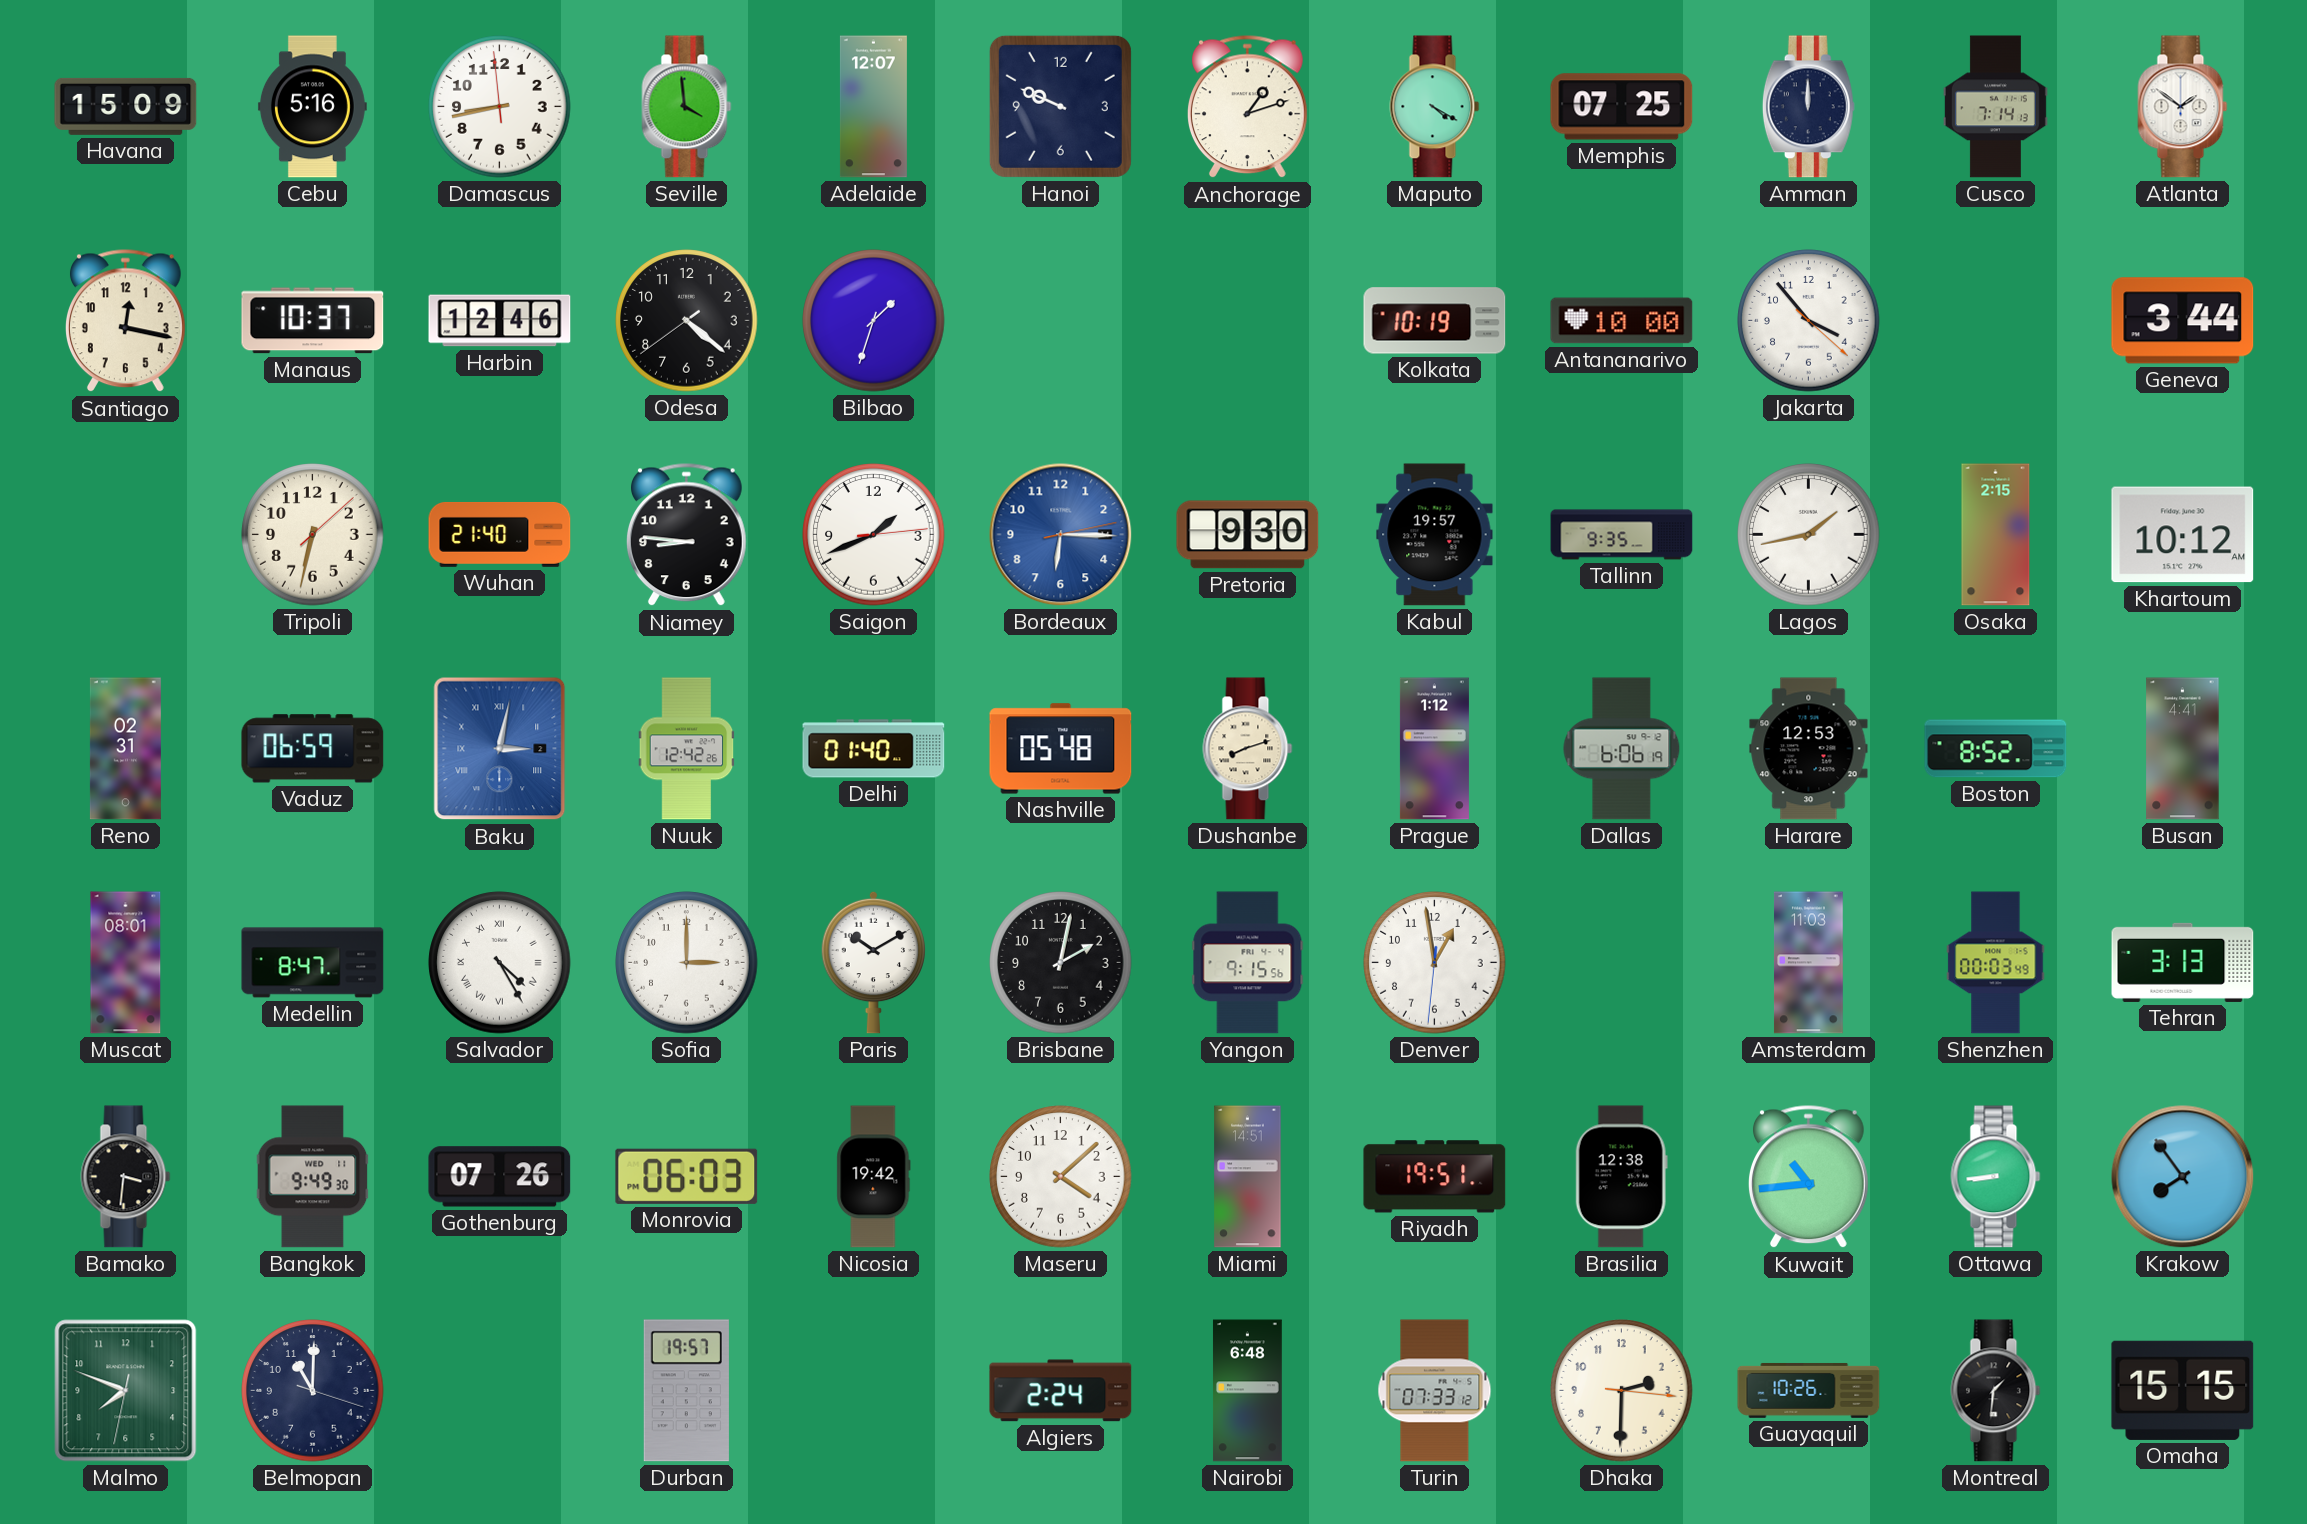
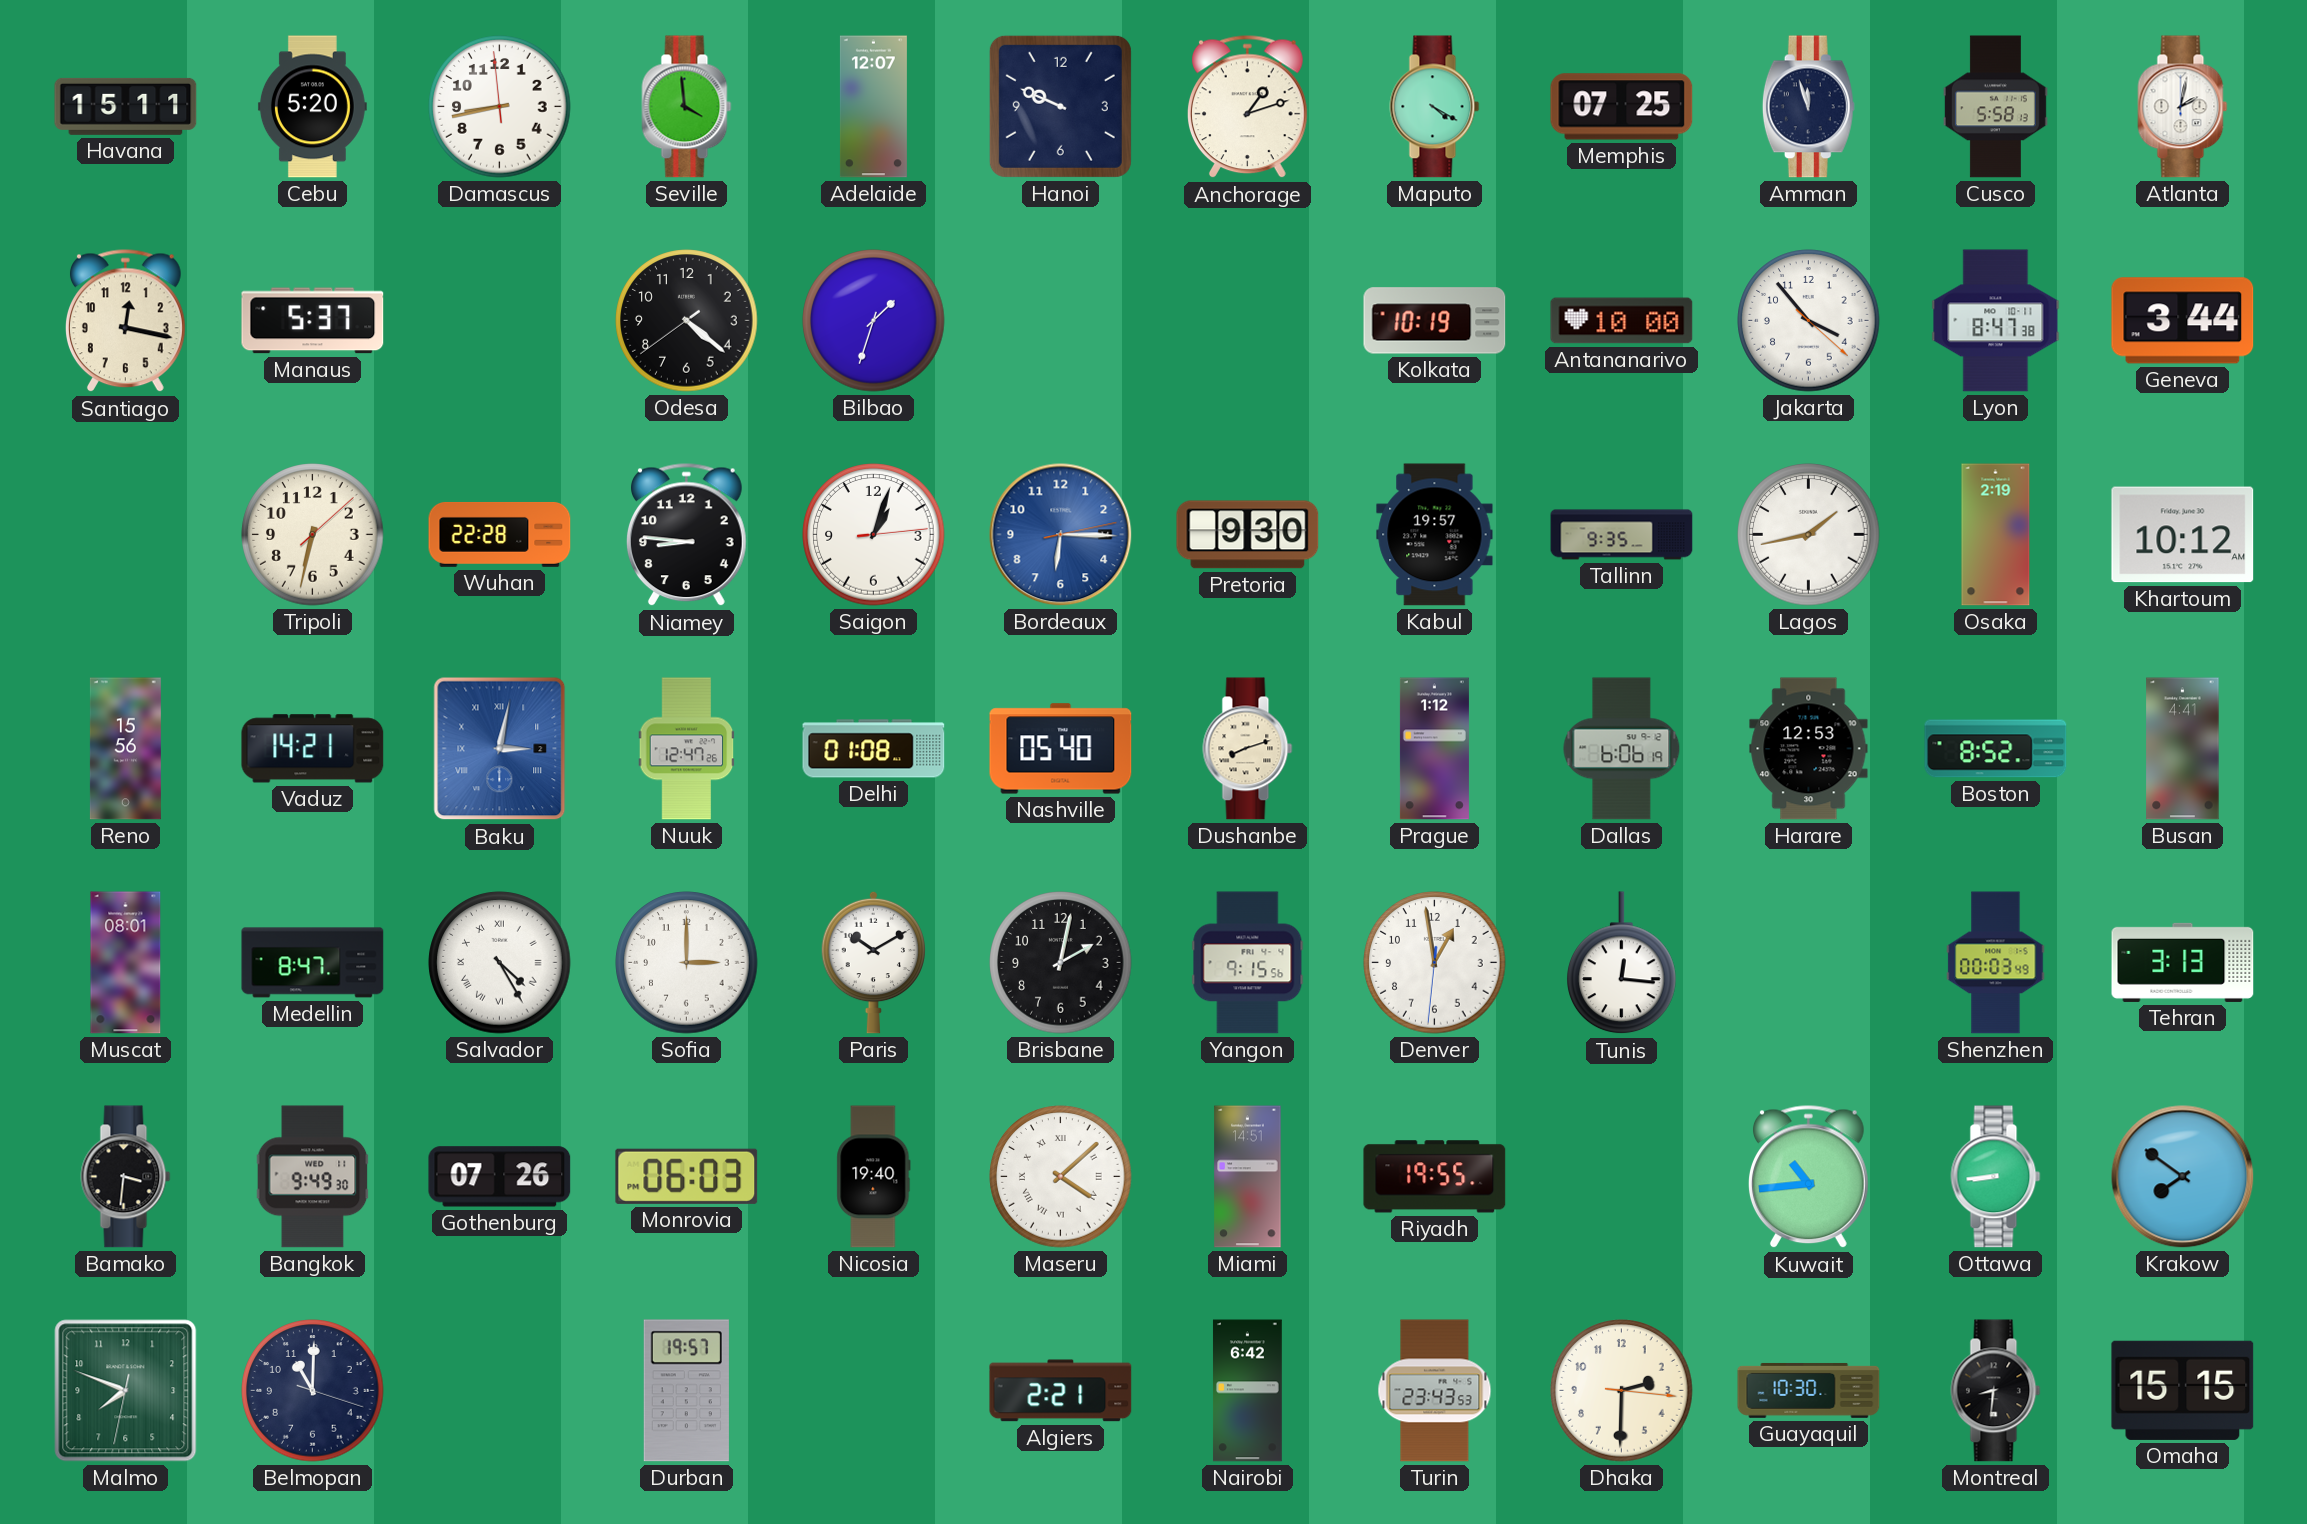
Havana: 15:09 -> 15:11 (126, 106)
Cebu: 5:16 -> 5:20 (312, 107)
Amman: 12:00 -> 11:57 (1808, 107)
Cusco: 7:14 -> 5:58 (1995, 107)
Atlanta: 1:51 -> 2:02 (2183, 107)
Manaus: 10:37 -> 5:37 (313, 321)
Harbin: 12:46 -> none (500, 321)
Lyon: none -> 8:47 (1996, 321)
Wuhan: 21:40 -> 22:28 (500, 534)
Saigon: 1:41 -> 1:03 (874, 535)
Osaka: 2:15 -> 2:19 (1996, 535)
Reno: 02:31 -> 15:56 (125, 749)
Vaduz: 06:59 -> 14:21 (313, 749)
Nuuk: 12:42 -> 12:47 (687, 749)
Delhi: 01:40 -> 01:08 (874, 749)
Nashville: 05:48 -> 05:40 (1061, 749)
Tunis: none -> 12:16 (1622, 963)
Amsterdam: 11:03 -> none (1809, 963)
Nicosia: 19:42 -> 19:40 (874, 1177)
Maseru numerals: Arabic -> Roman (1061, 1177)
Riyadh: 19:51 -> 19:55 (1435, 1177)
Brasilia: 12:38 -> none (1621, 1177)
Krakow: 7:54 -> 7:51 (2183, 1177)
Algiers: 2:24 -> 2:21 (1061, 1391)
Nairobi: 6:48 -> 6:42 (1248, 1391)
Turin: 07:33 -> 23:43 (1435, 1391)
Guayaquil: 10:26 -> 10:30 (1809, 1390)
Montreal: 1:31 -> 8:31 (1996, 1391)
